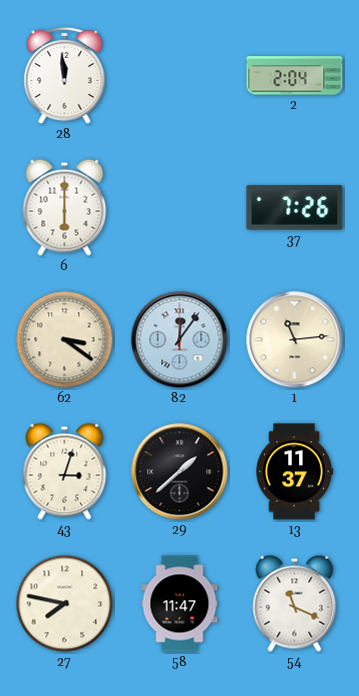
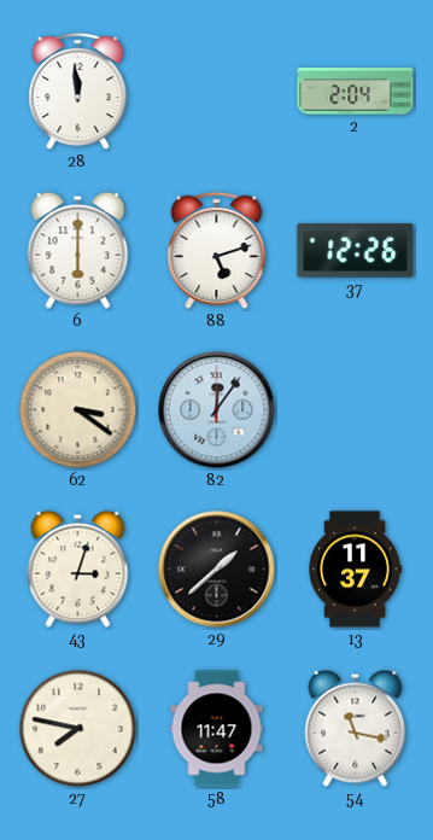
88: none -> 5:12 (217, 251)
37: 7:26 -> 12:26 (356, 251)
1: 11:14 -> none (295, 340)
54: 11:19 -> 11:17 (356, 728)
